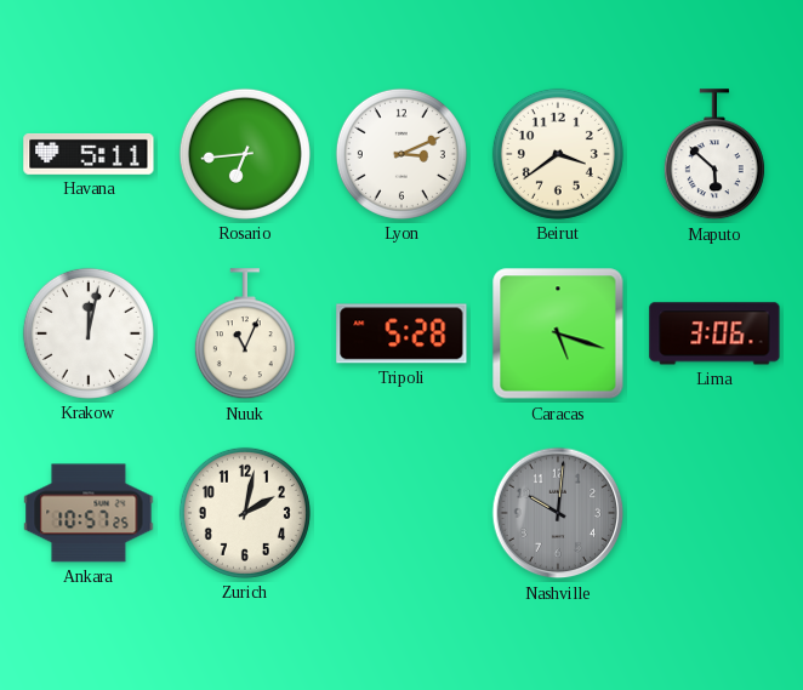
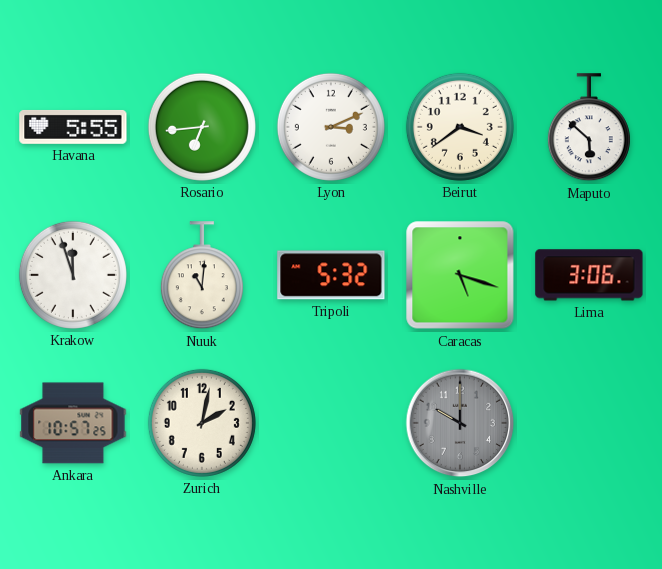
Havana: 5:11 -> 5:55 (73, 127)
Krakow: 12:02 -> 11:57 (73, 275)
Nuuk: 11:04 -> 11:01 (202, 276)
Tripoli: 5:28 -> 5:32 (331, 275)
Nashville: 10:01 -> 10:00 (460, 423)
